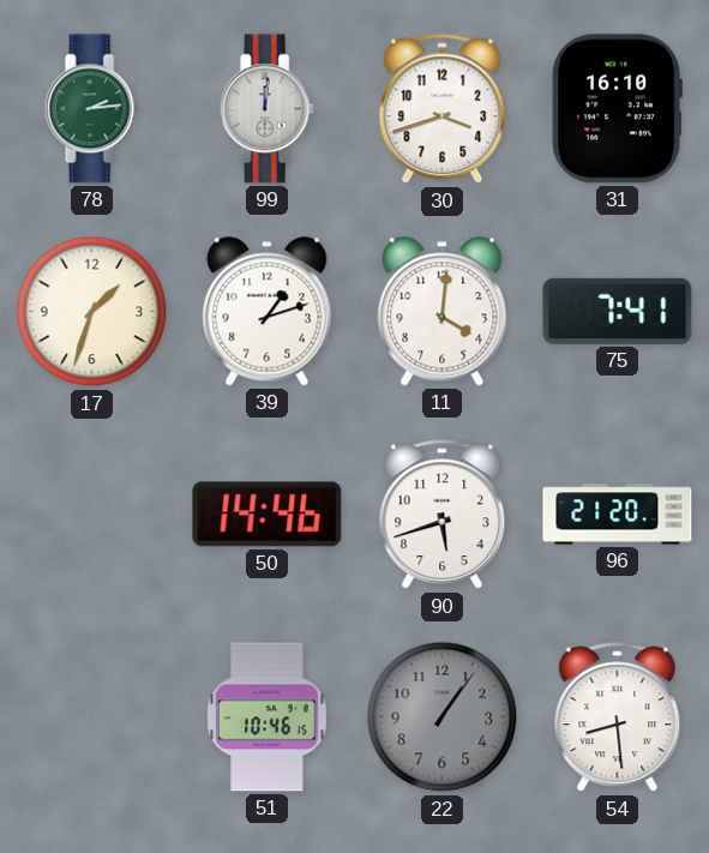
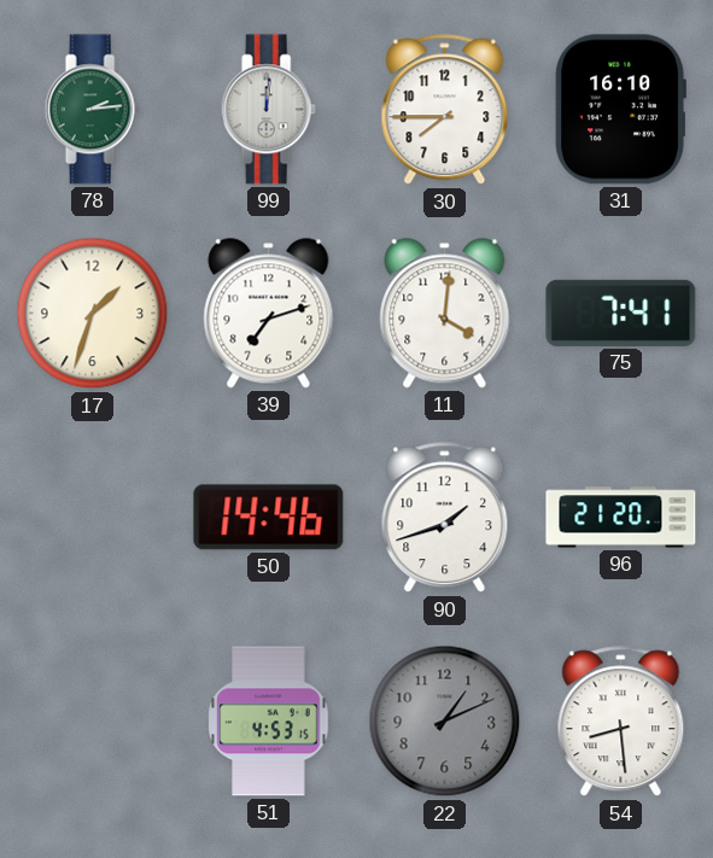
30: 3:42 -> 7:45 (445, 110)
39: 1:12 -> 7:12 (269, 314)
90: 5:42 -> 1:42 (445, 518)
51: 10:46 -> 4:53 (269, 722)
22: 1:06 -> 1:11 (445, 722)
